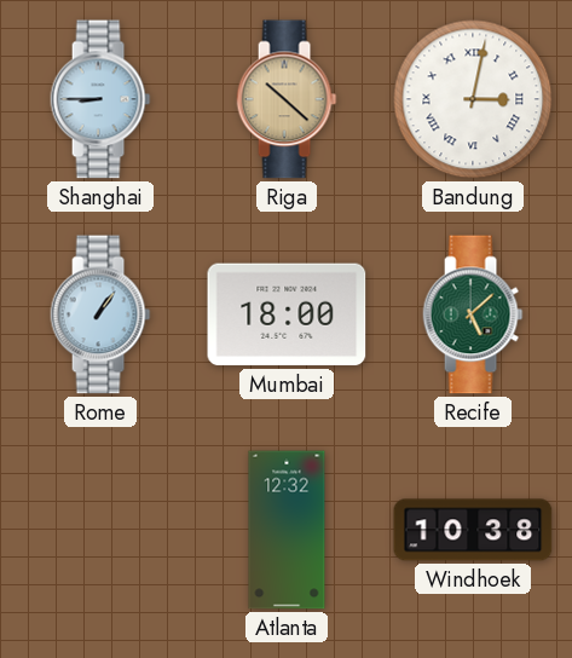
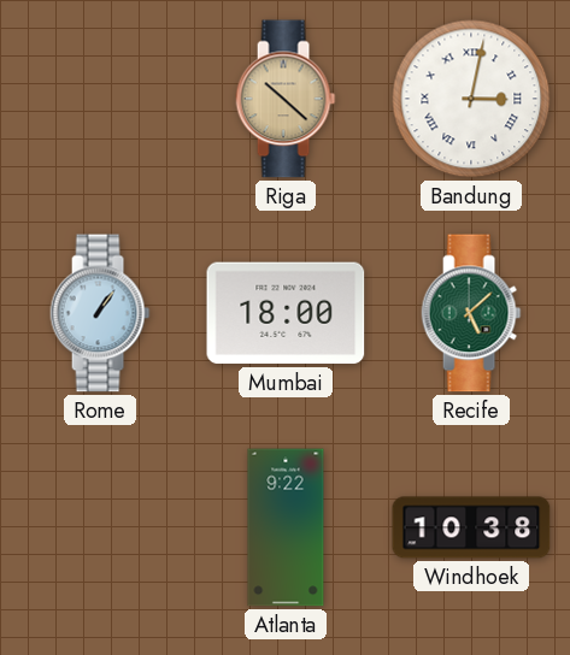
Shanghai: 8:45 -> none (100, 99)
Atlanta: 12:32 -> 9:22 (286, 527)
